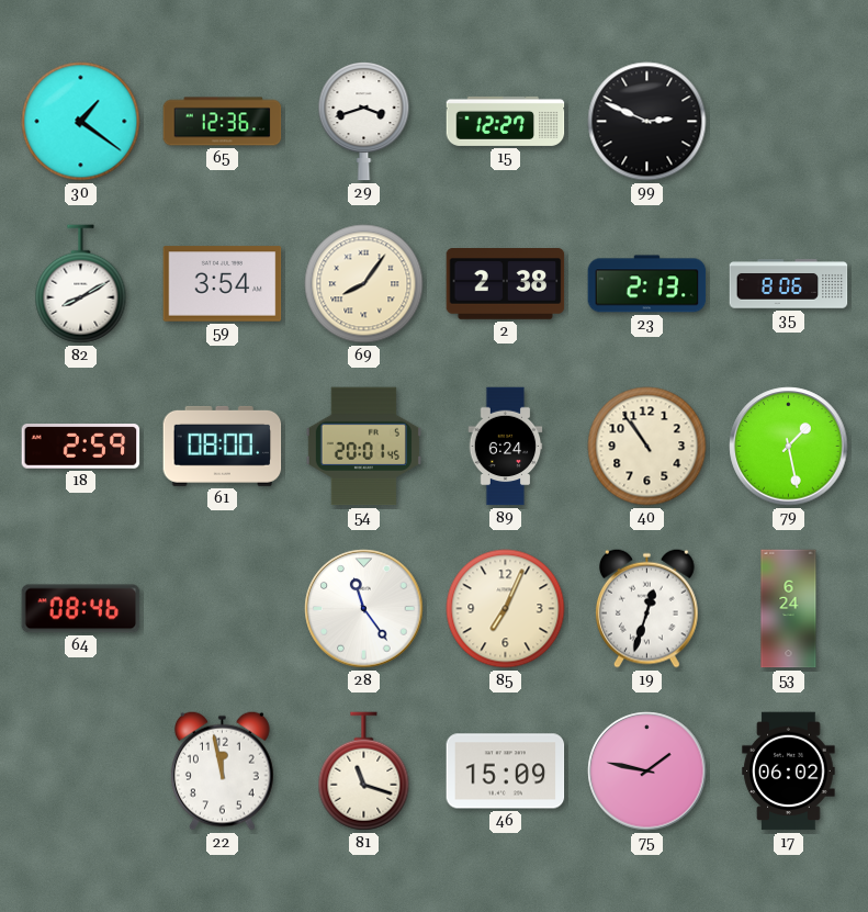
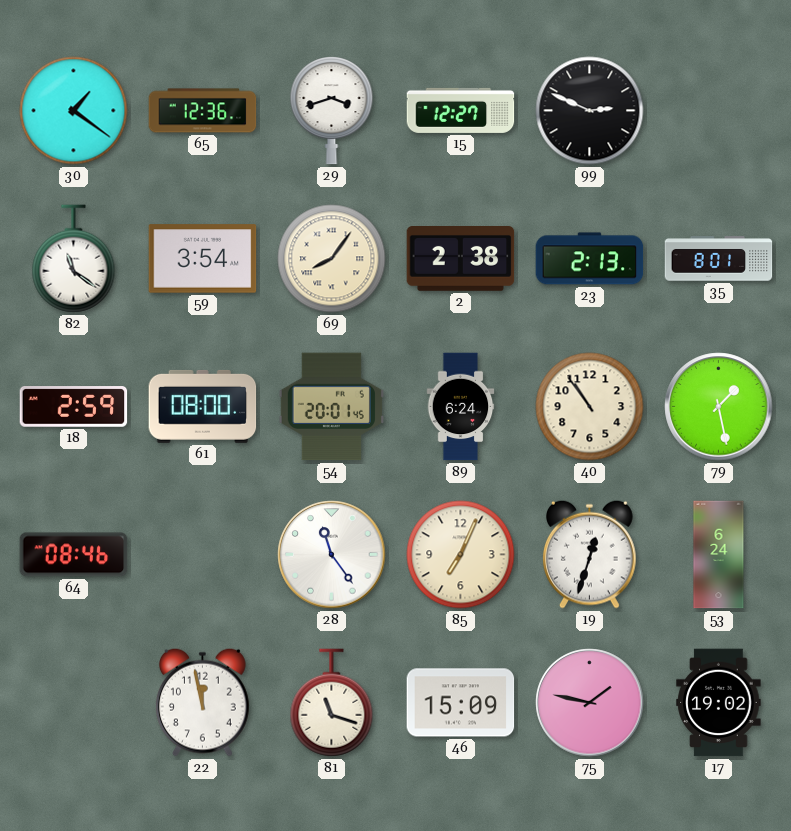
82: 8:10 -> 11:21 (74, 259)
35: 8:06 -> 8:01 (719, 259)
17: 06:02 -> 19:02 (719, 703)
